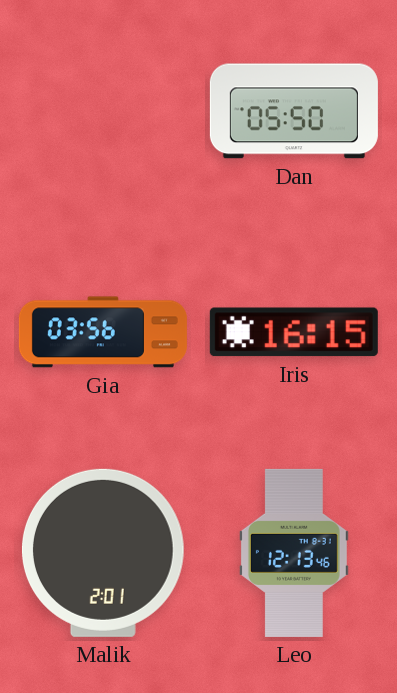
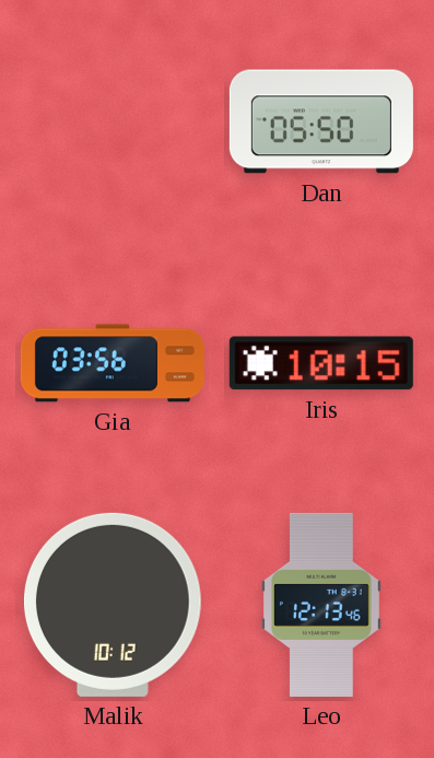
Iris: 16:15 -> 10:15 (321, 363)
Malik: 2:01 -> 10:12 (113, 605)
